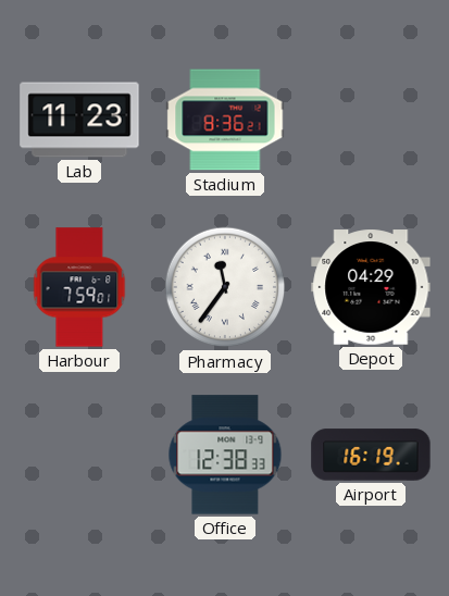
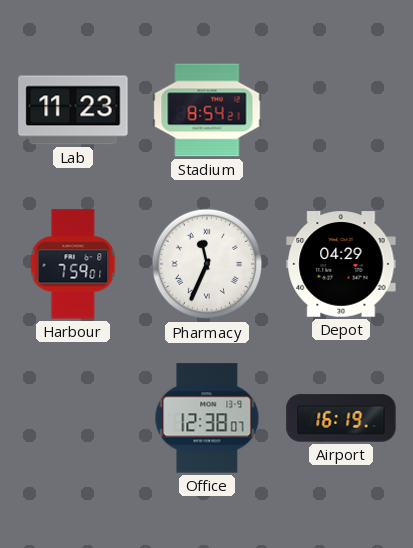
Stadium: 8:36 -> 8:54 (207, 110)
Pharmacy: 11:36 -> 11:34 (207, 264)
Office: 12:38:33 -> 12:38:07 (207, 418)
